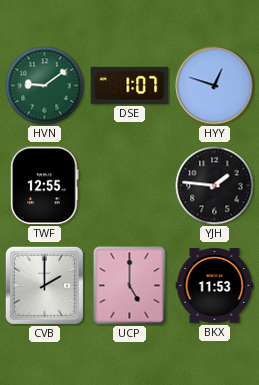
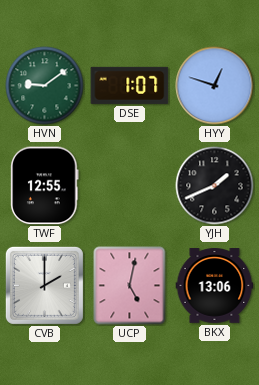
YJH: 1:46 -> 1:41 (215, 186)
UCP: 5:00 -> 5:02 (130, 286)
BKX: 11:53 -> 13:06 (215, 286)
